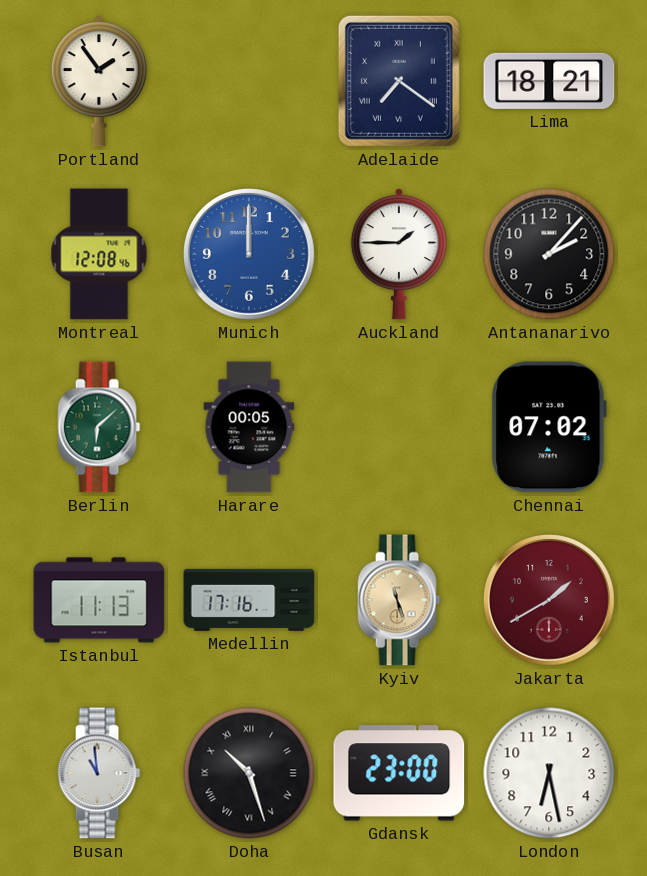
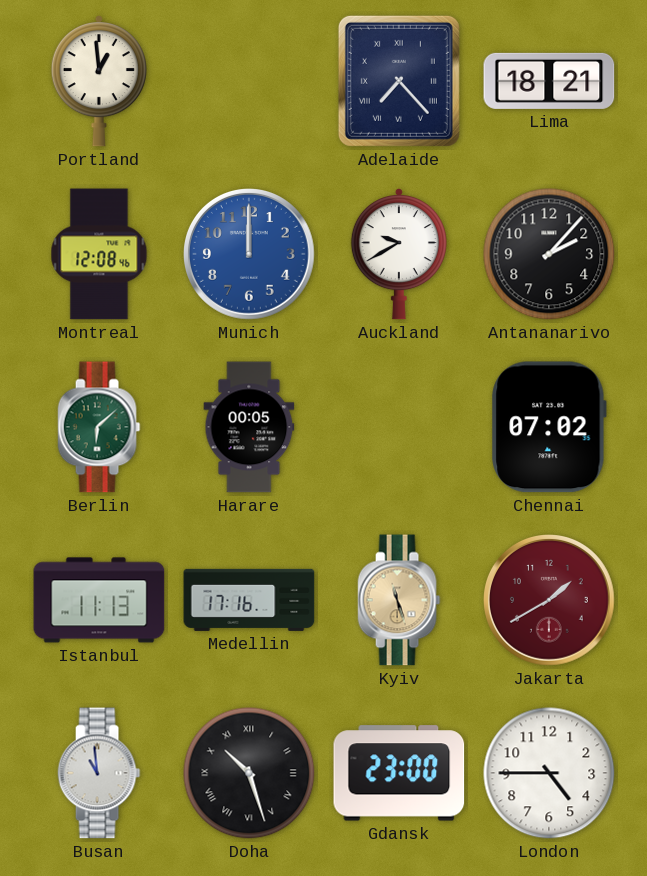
Portland: 1:54 -> 12:59 (99, 82)
Adelaide: 7:21 -> 7:23 (399, 81)
Auckland: 1:45 -> 9:40 (399, 255)
London: 6:28 -> 4:45 (549, 773)
